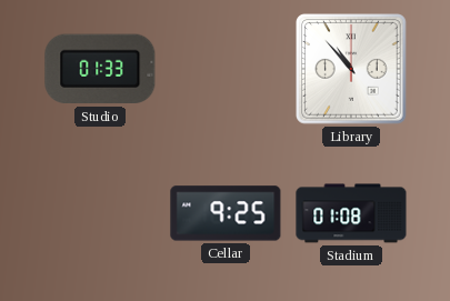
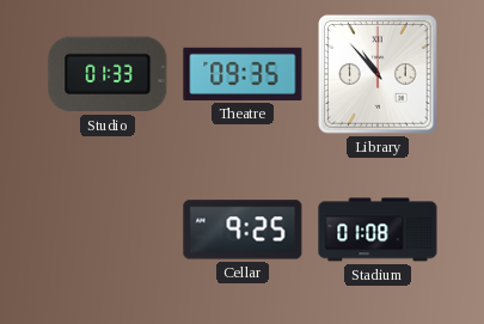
Theatre: none -> 09:35 (243, 74)
